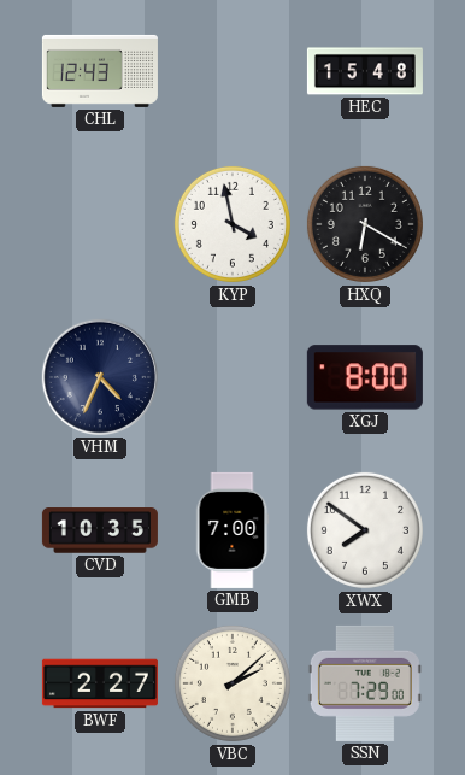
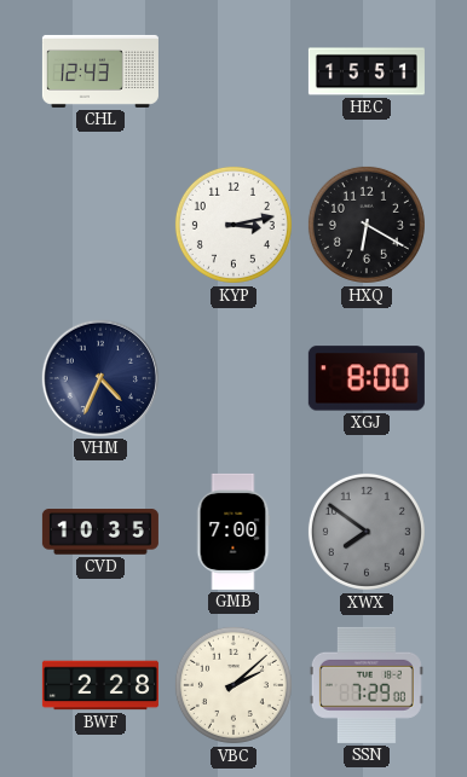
HEC: 15:48 -> 15:51 (367, 71)
KYP: 3:58 -> 3:13 (234, 225)
XWX dial: white -> grey (367, 532)
BWF: 2:27 -> 2:28 (100, 685)
